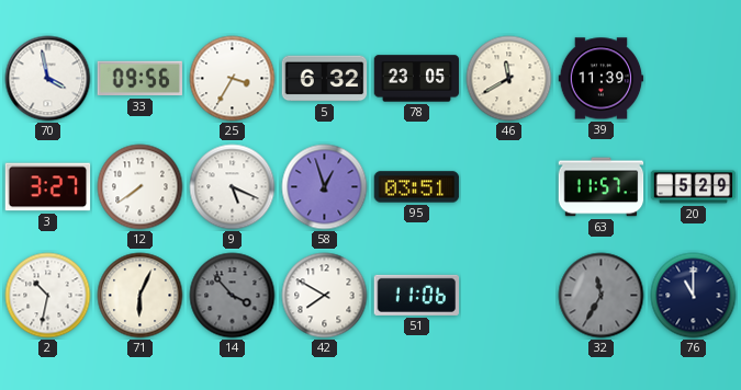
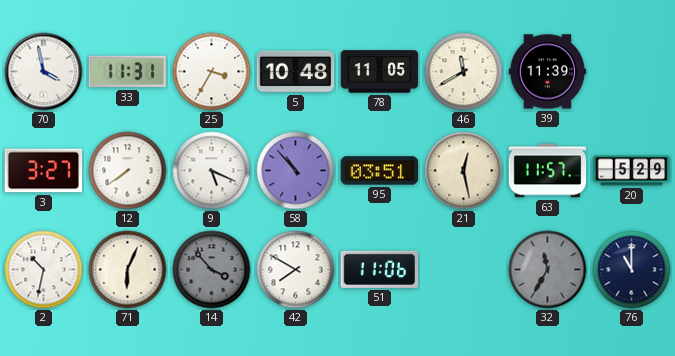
33: 09:56 -> 11:31 (127, 72)
5: 6:32 -> 10:48 (296, 72)
78: 23:05 -> 11:05 (380, 72)
58: 12:57 -> 10:53 (296, 171)
21: none -> 12:28 (464, 171)
